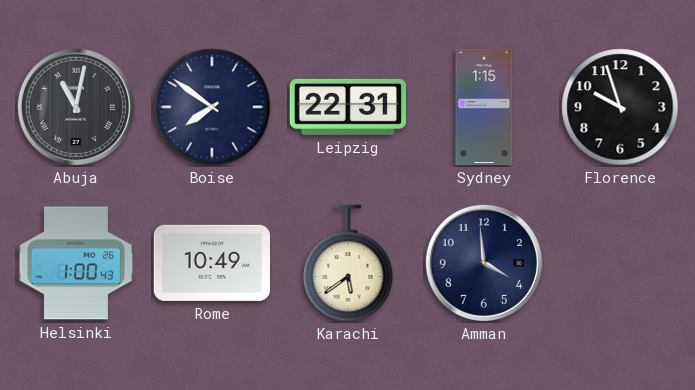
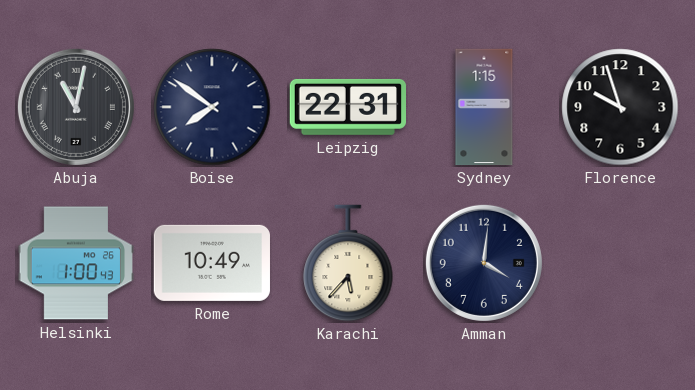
Karachi: 5:39 -> 5:37 (348, 263)
Amman: 3:59 -> 4:01 (484, 263)
